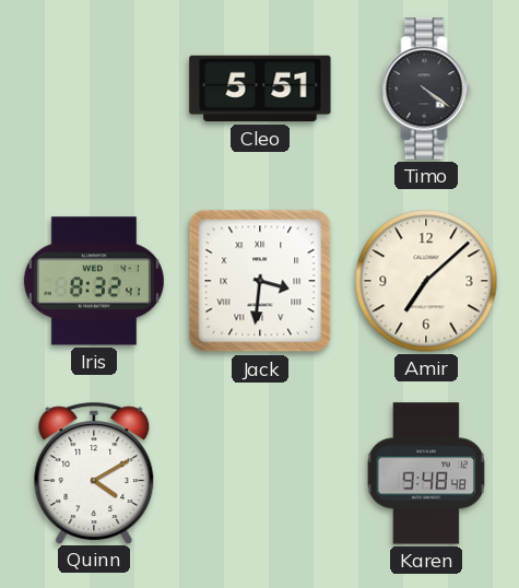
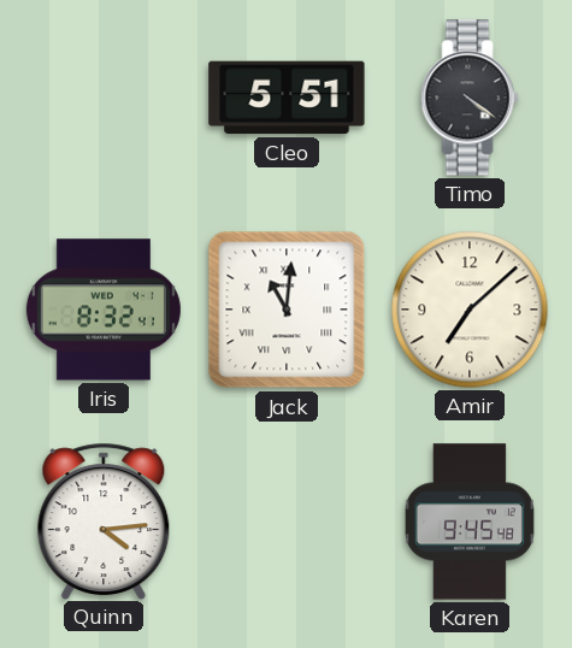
Jack: 3:31 -> 11:01 (287, 310)
Quinn: 4:10 -> 4:14 (104, 520)
Karen: 9:48 -> 9:45 (470, 522)
